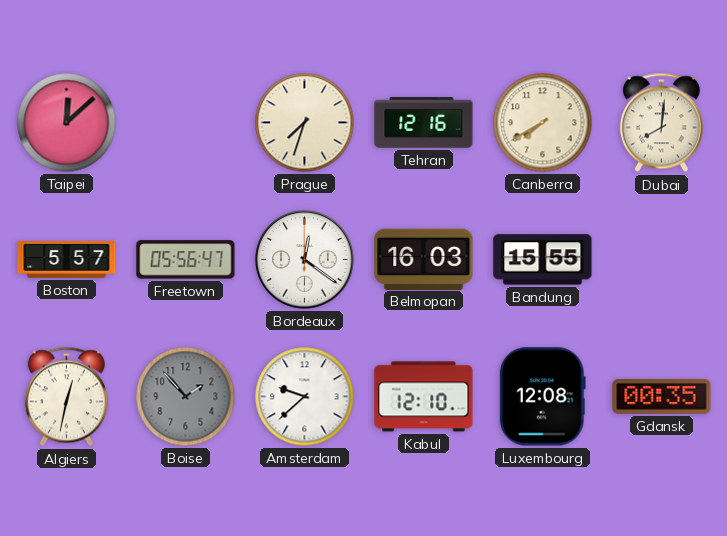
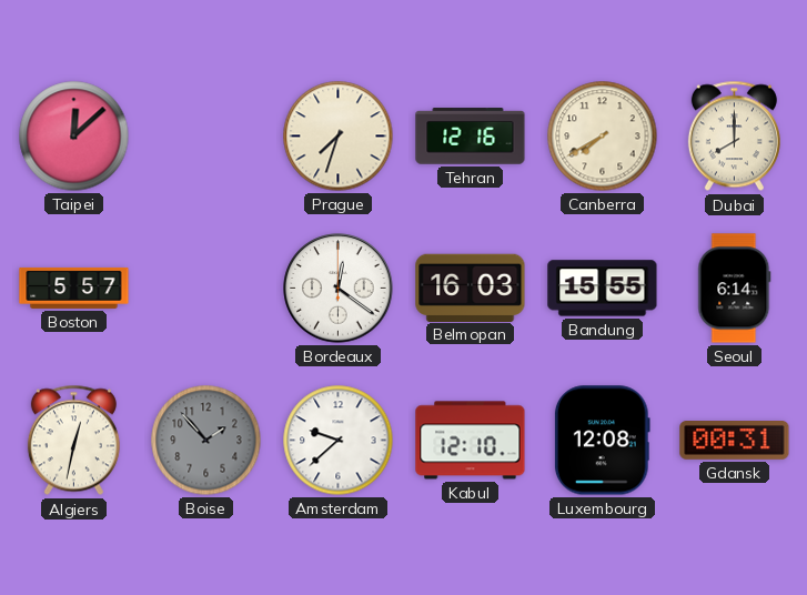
Dubai: 8:01 -> 8:00 (734, 137)
Freetown: 05:56 -> none (186, 260)
Seoul: none -> 6:14 (735, 289)
Gdansk: 00:35 -> 00:31 (735, 441)
